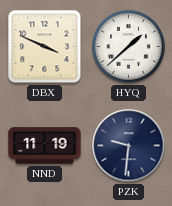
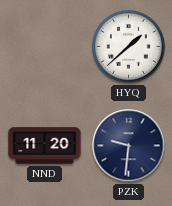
DBX: 3:49 -> none (45, 47)
NND: 11:19 -> 11:20 (45, 146)
